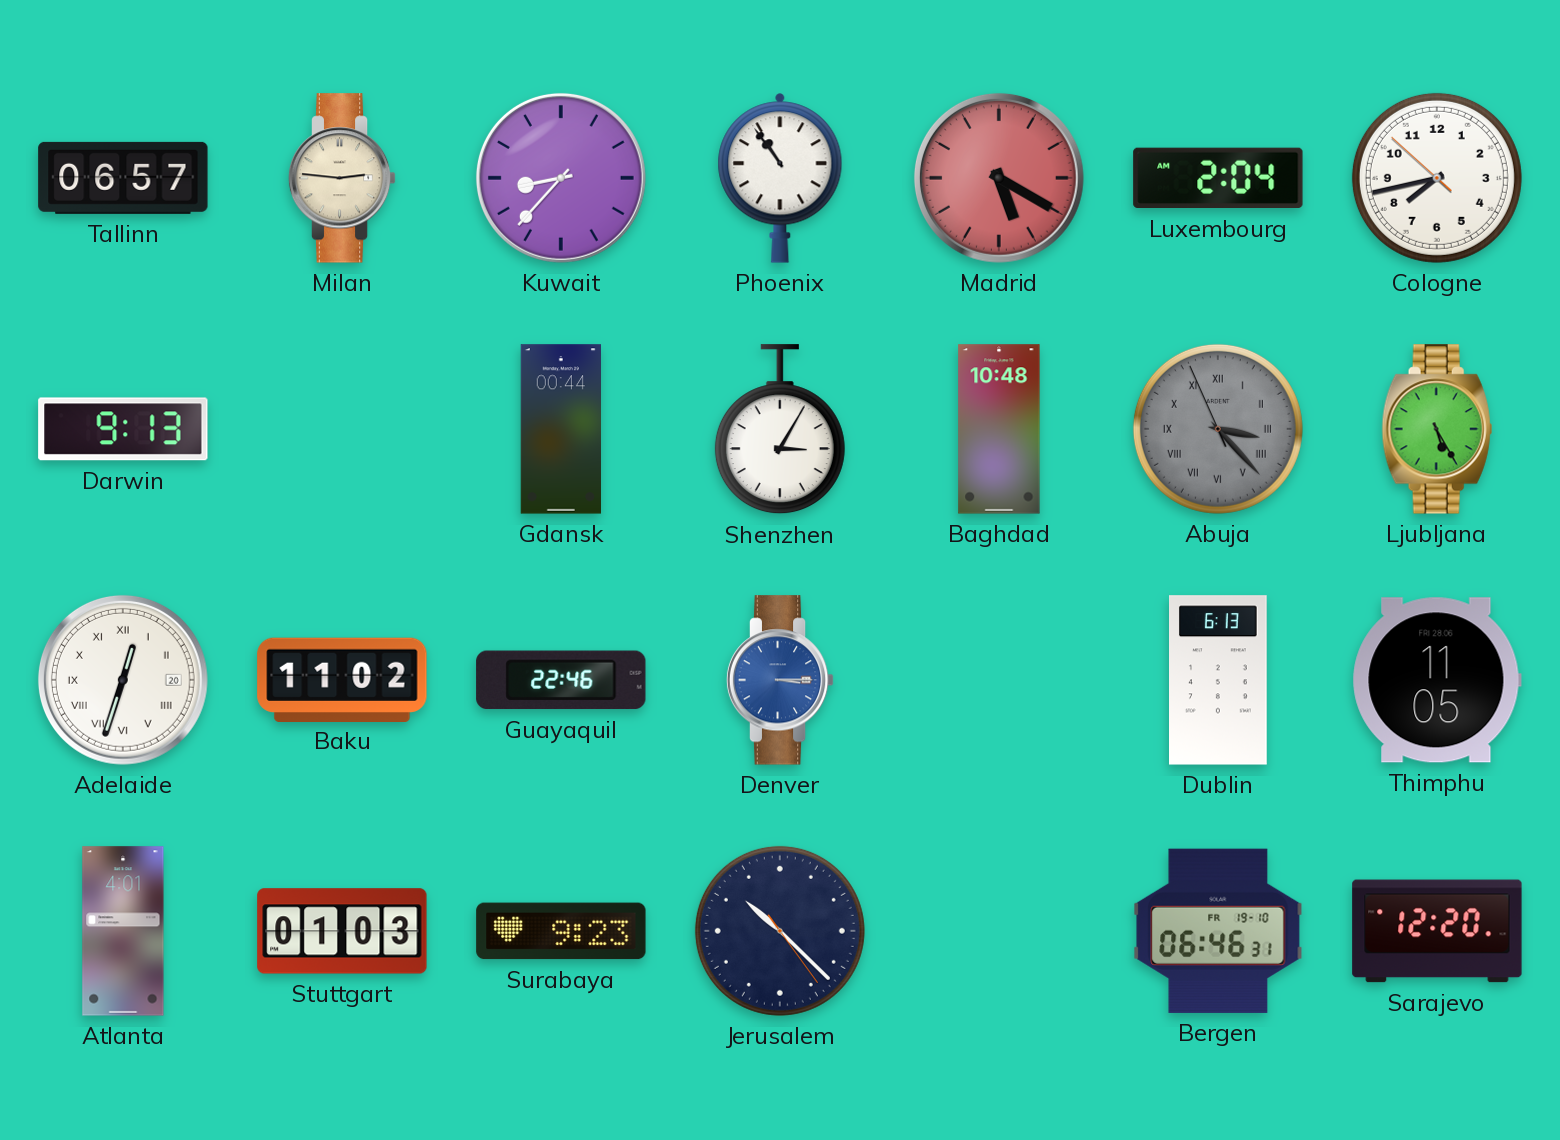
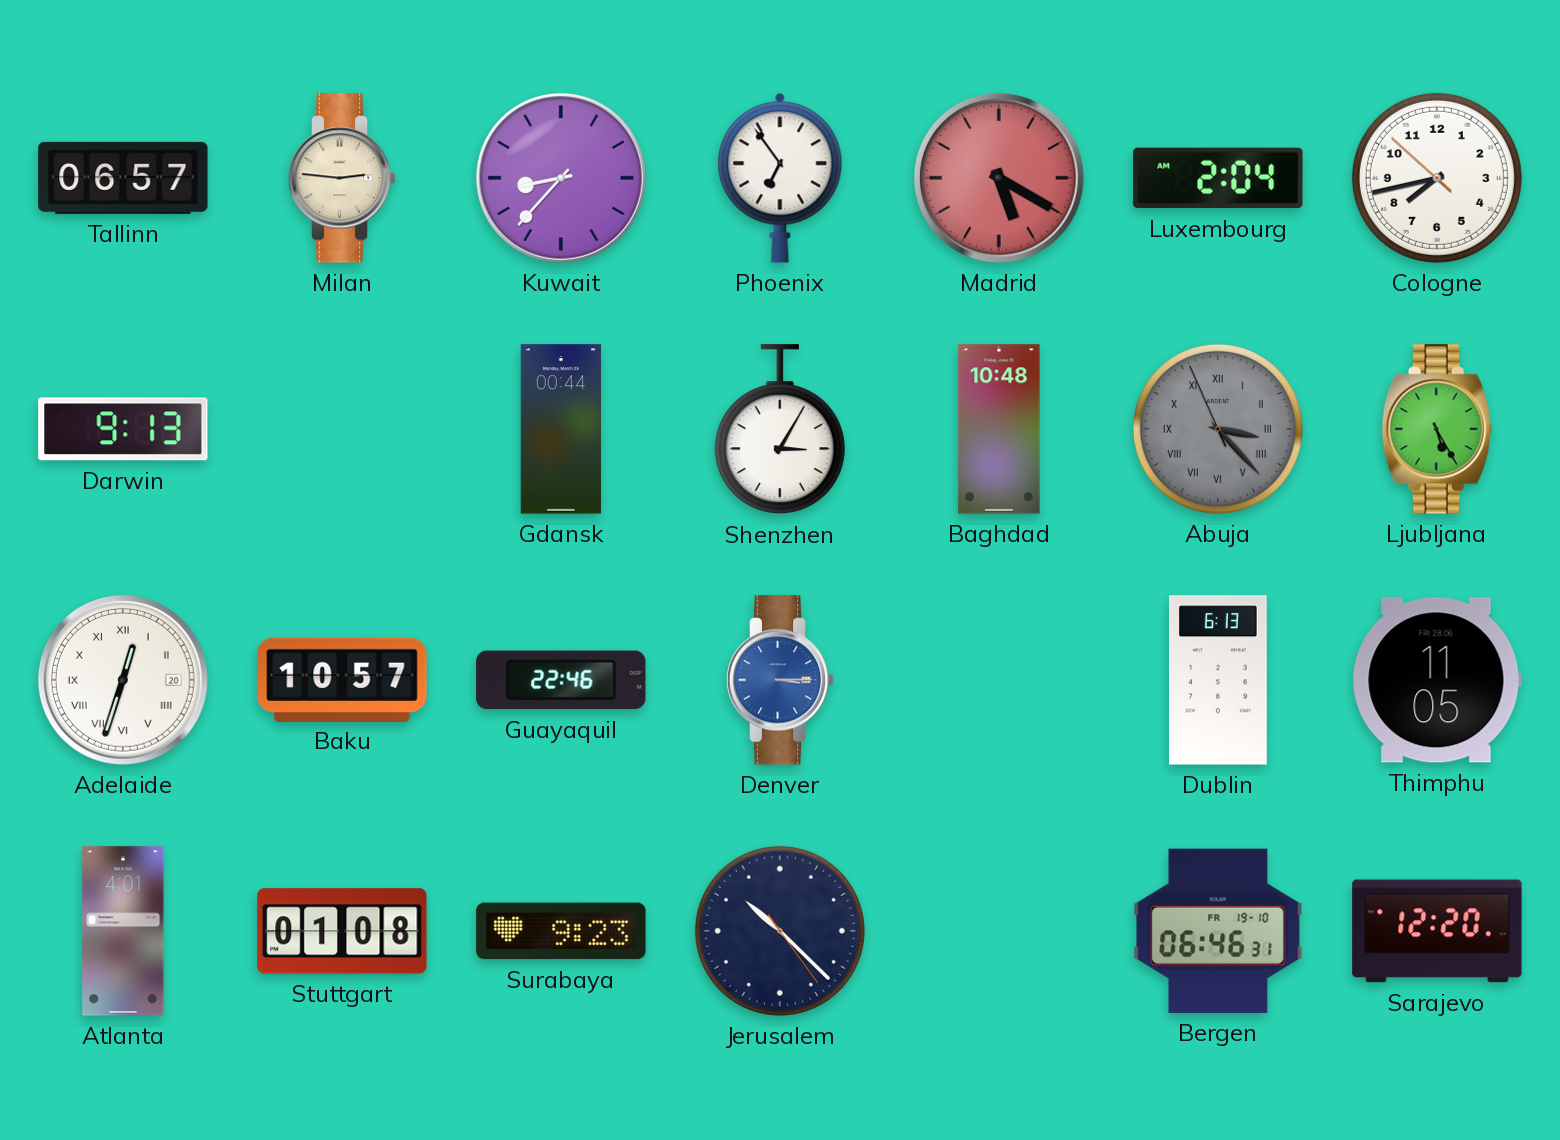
Phoenix: 10:54 -> 6:54 (780, 178)
Baku: 11:02 -> 10:57 (342, 679)
Stuttgart: 01:03 -> 01:08 (342, 931)
